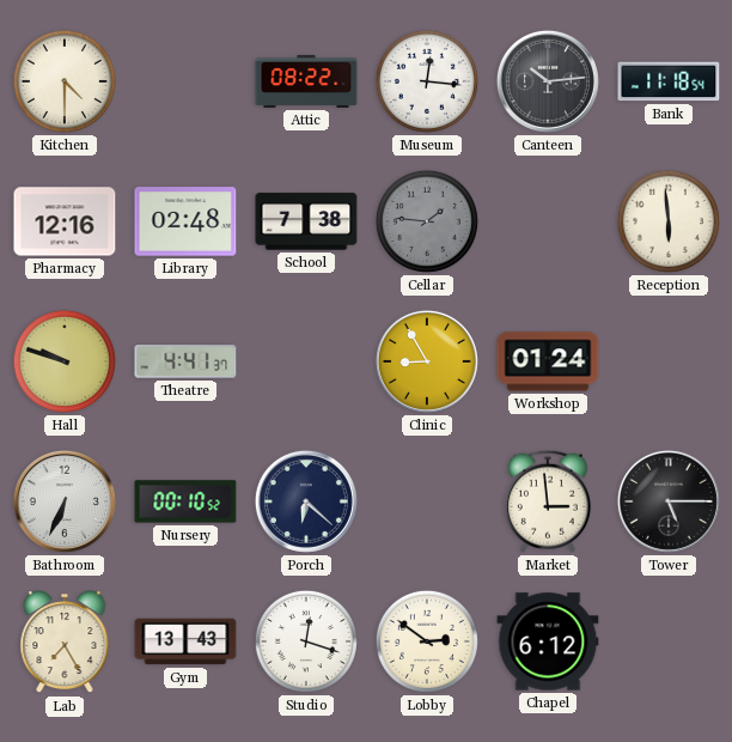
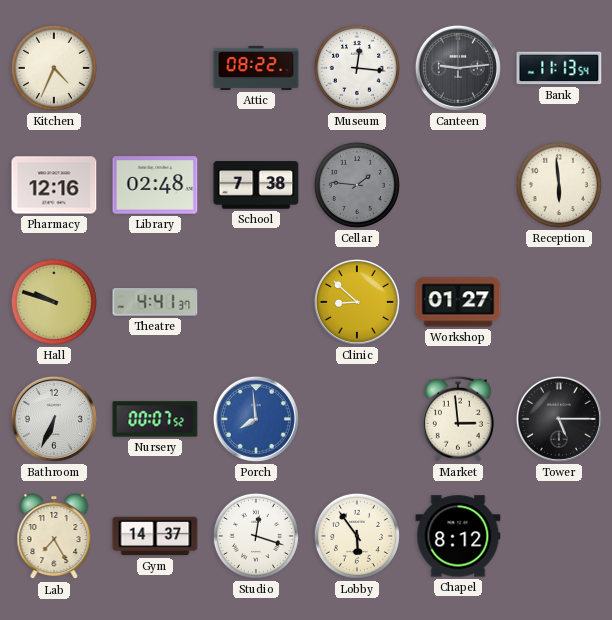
Kitchen: 4:30 -> 4:34 (54, 68)
Canteen: 10:14 -> 9:14 (458, 68)
Bank: 11:18 -> 11:13 (559, 68)
Clinic: 8:55 -> 8:52 (357, 302)
Workshop: 01:24 -> 01:27 (458, 302)
Nursery: 00:10 -> 00:07 (155, 419)
Porch: 6:22 -> 7:59 (256, 419)
Porch dial: navy -> blue (256, 419)
Gym: 13:43 -> 14:37 (155, 536)
Lobby: 2:51 -> 5:54 (357, 536)
Chapel: 6:12 -> 8:12 (458, 536)
